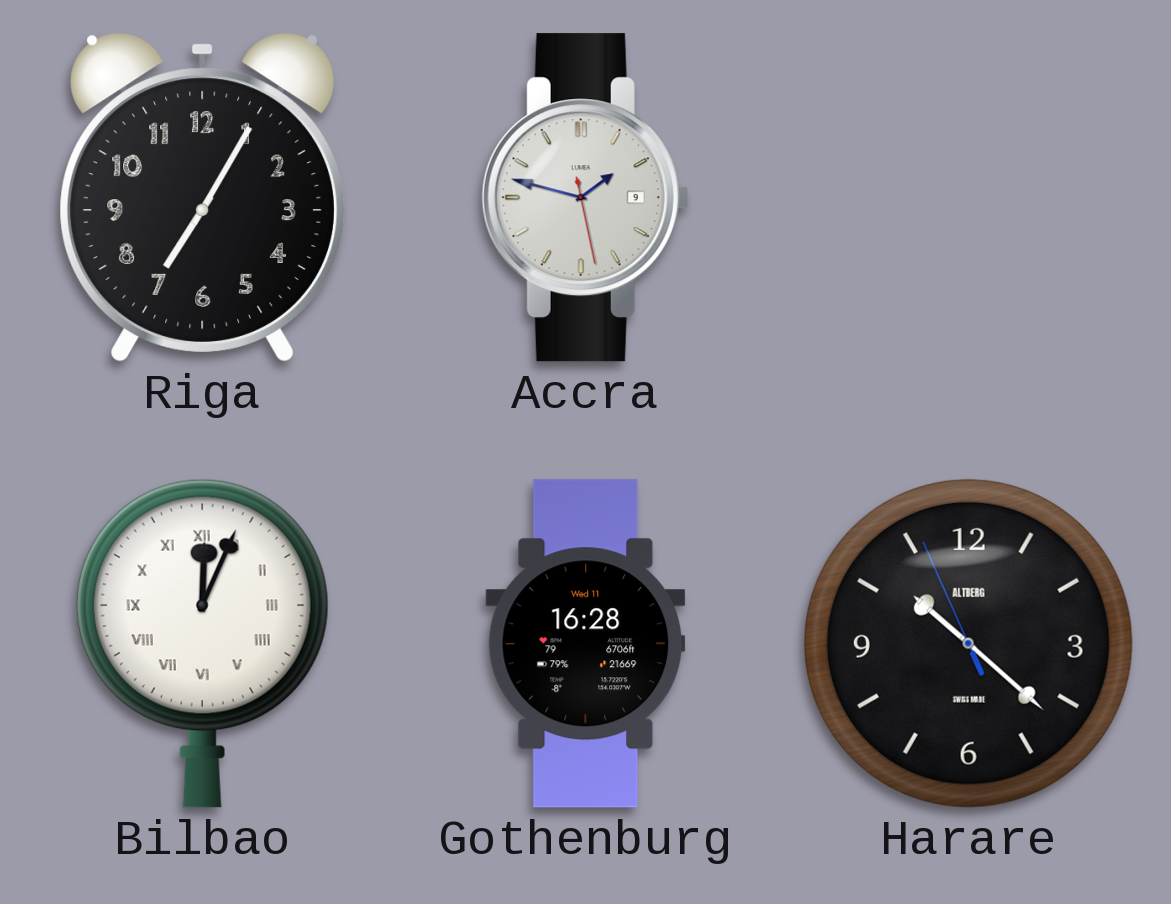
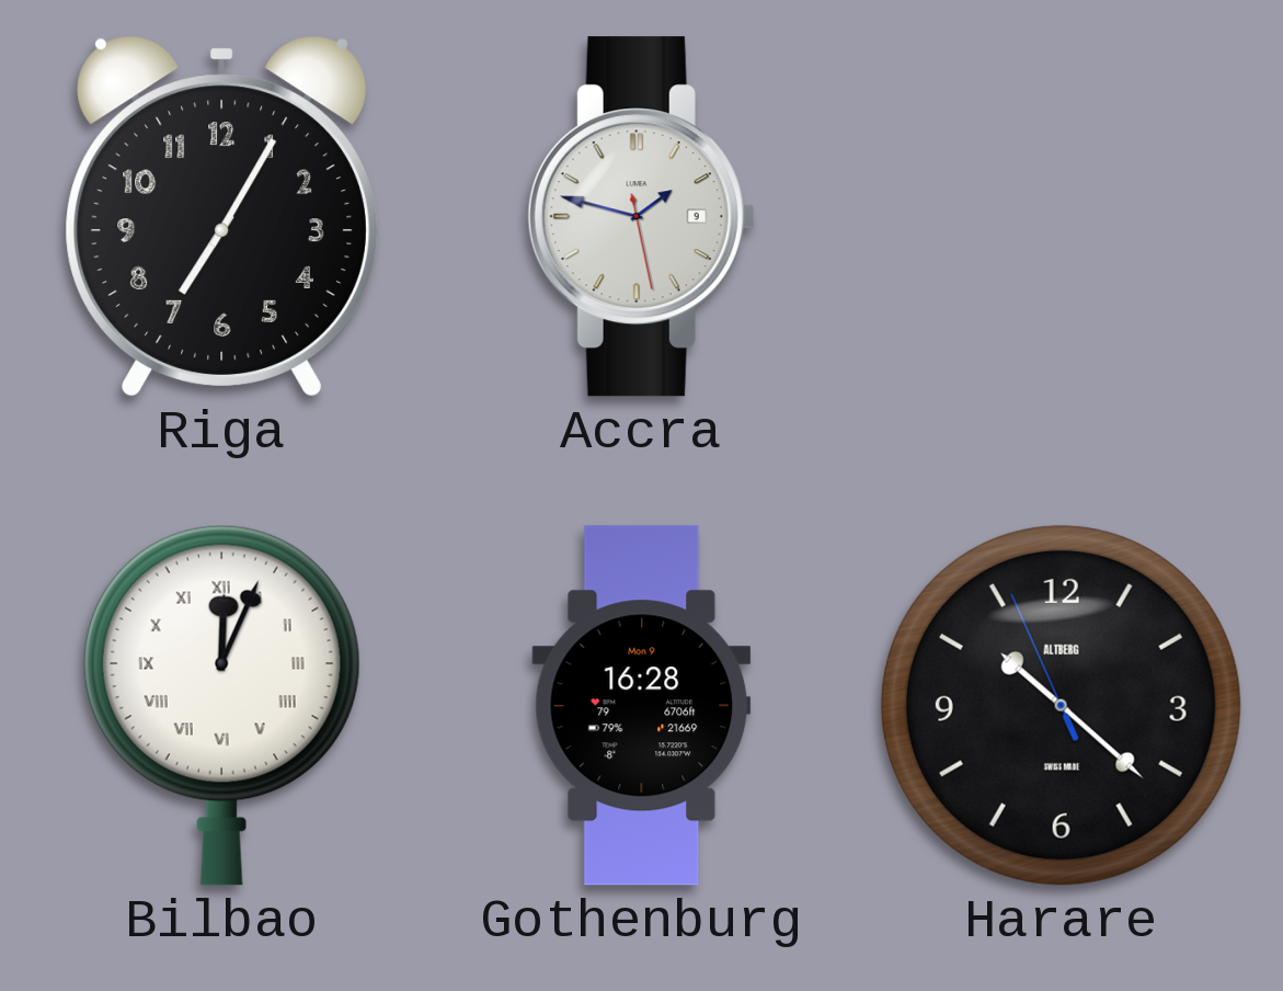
Gothenburg date: Wed 11 -> Mon 9 (642, 706)
